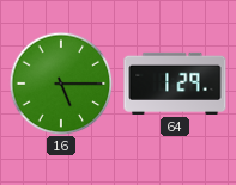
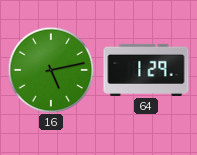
16: 5:15 -> 5:13 (51, 70)
